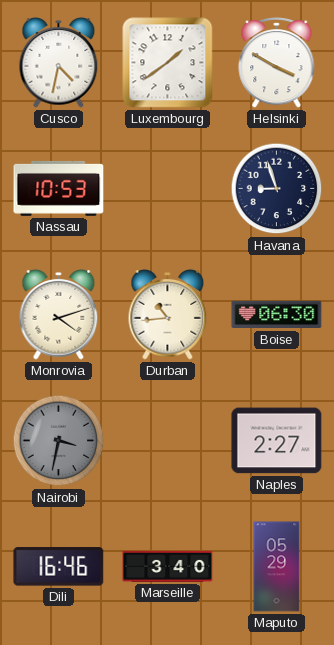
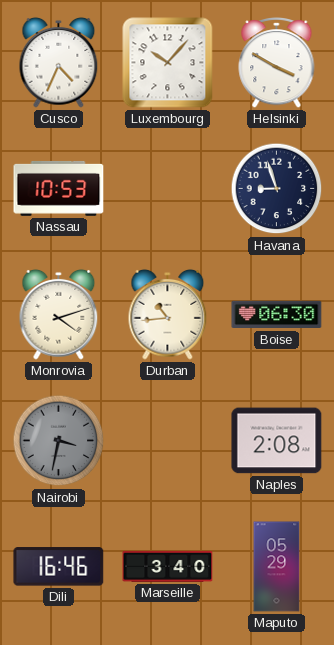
Cusco: 4:32 -> 4:34 (59, 62)
Luxembourg: 1:39 -> 10:07 (168, 63)
Naples: 2:27 -> 2:08 (277, 441)
